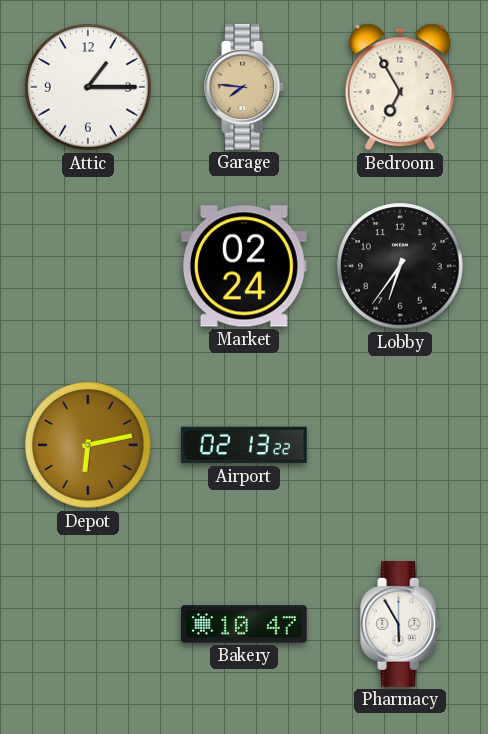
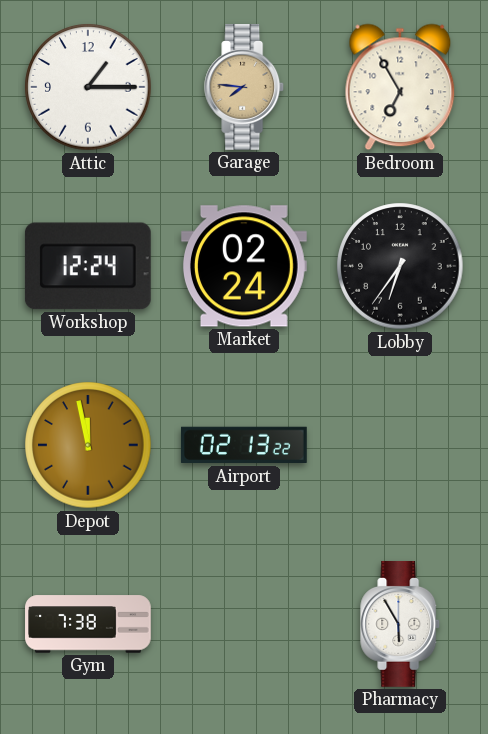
Workshop: none -> 12:24 (88, 266)
Depot: 6:13 -> 11:58 (88, 445)
Gym: none -> 7:38 (88, 624)
Bakery: 10:47 -> none (245, 624)
